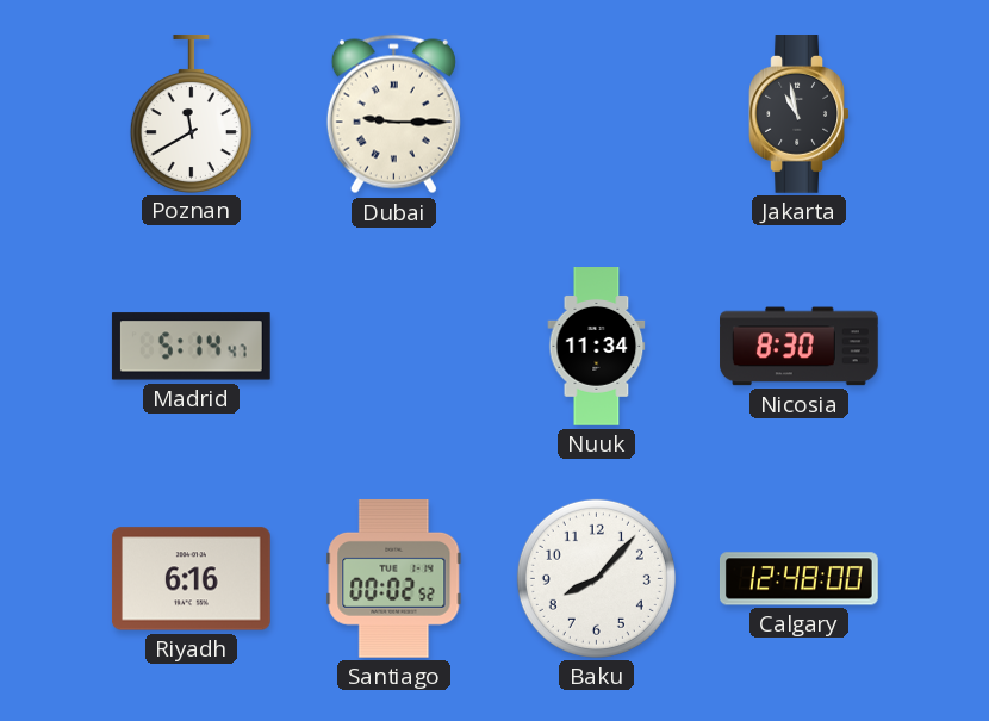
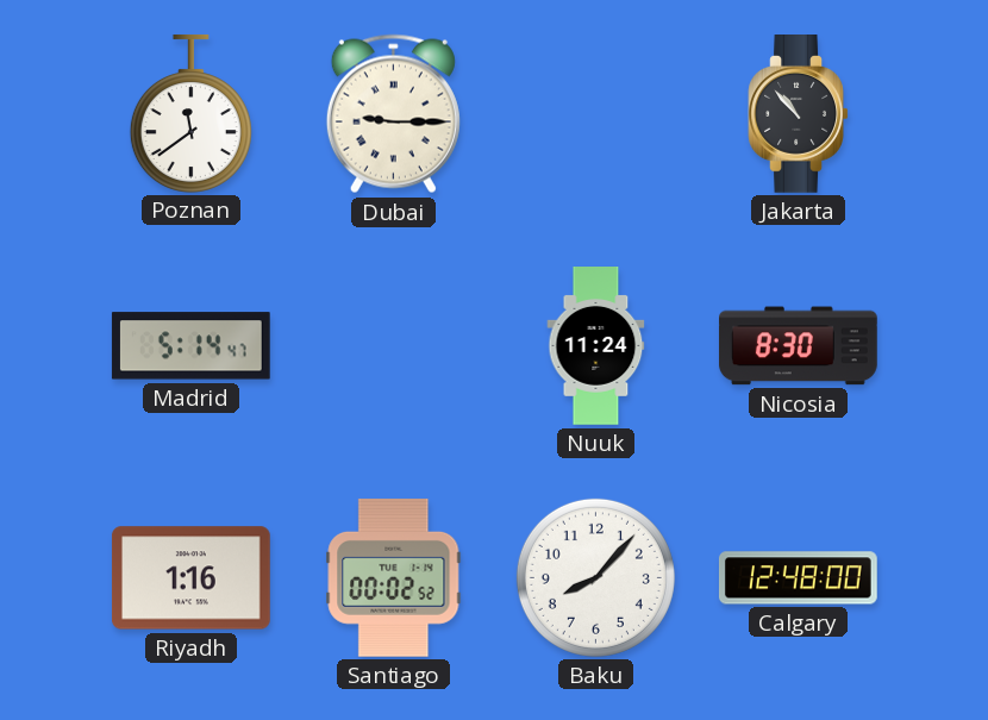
Poznan: 11:40 -> 11:39 (190, 113)
Jakarta: 10:58 -> 10:53 (799, 114)
Nuuk: 11:34 -> 11:24 (596, 346)
Riyadh: 6:16 -> 1:16 (190, 578)
